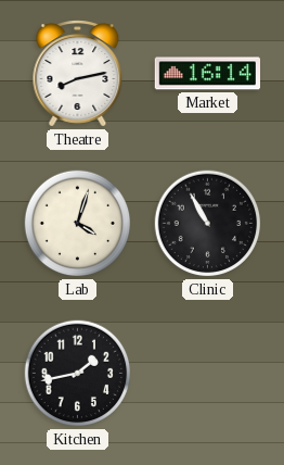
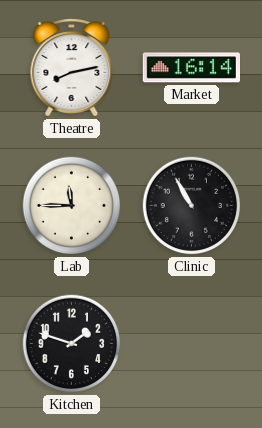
Lab: 4:03 -> 11:45 (72, 206)
Kitchen: 1:43 -> 1:48 (72, 344)
